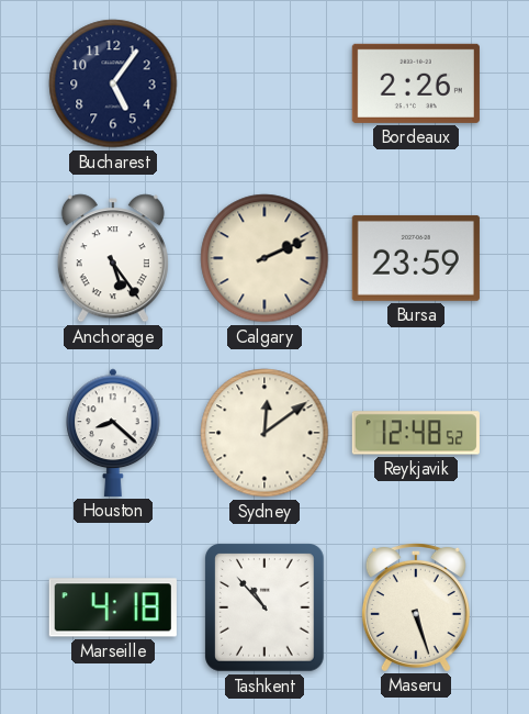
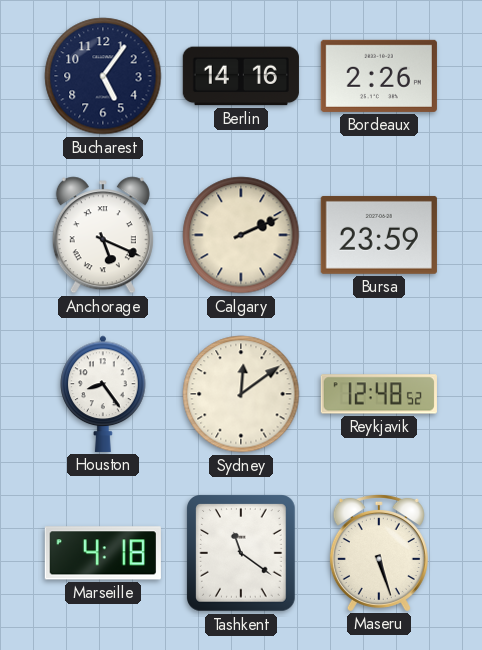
Berlin: none -> 14:16 (241, 76)
Anchorage: 5:24 -> 5:19 (103, 235)
Houston: 8:22 -> 8:24 (103, 394)
Tashkent: 10:53 -> 11:21 (242, 553)
